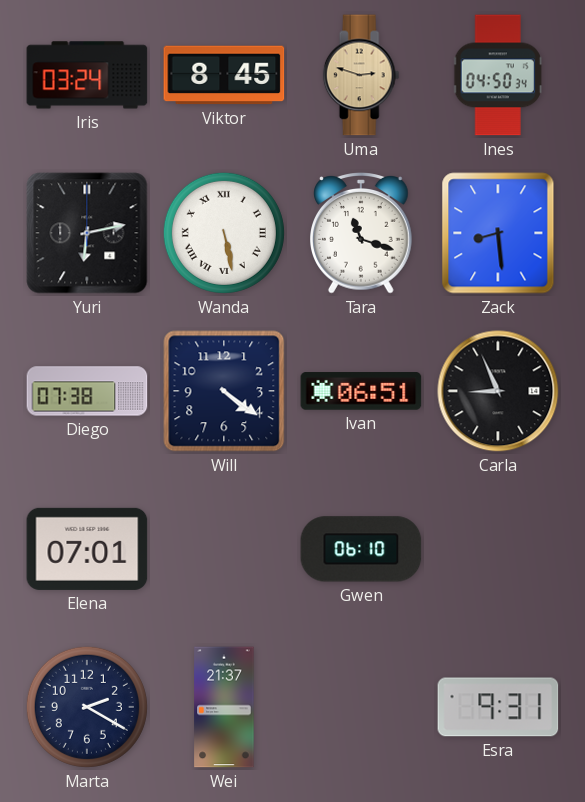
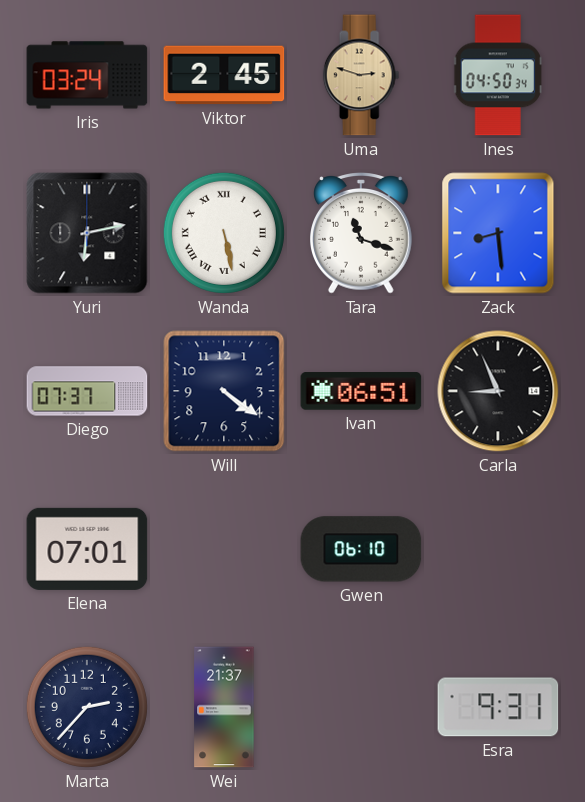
Viktor: 8:45 -> 2:45 (224, 75)
Diego: 07:38 -> 07:37 (87, 391)
Marta: 2:20 -> 2:37 (87, 707)
